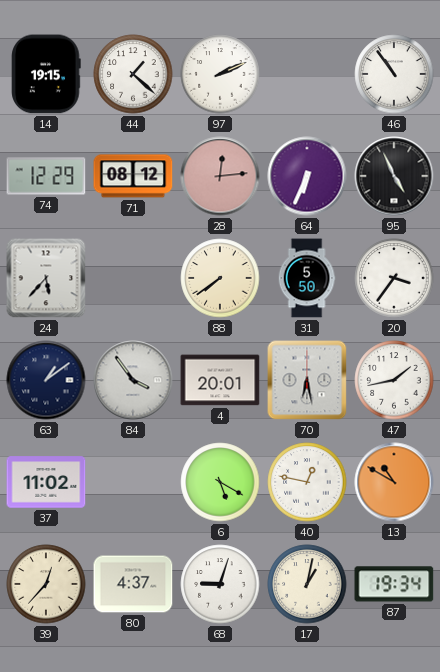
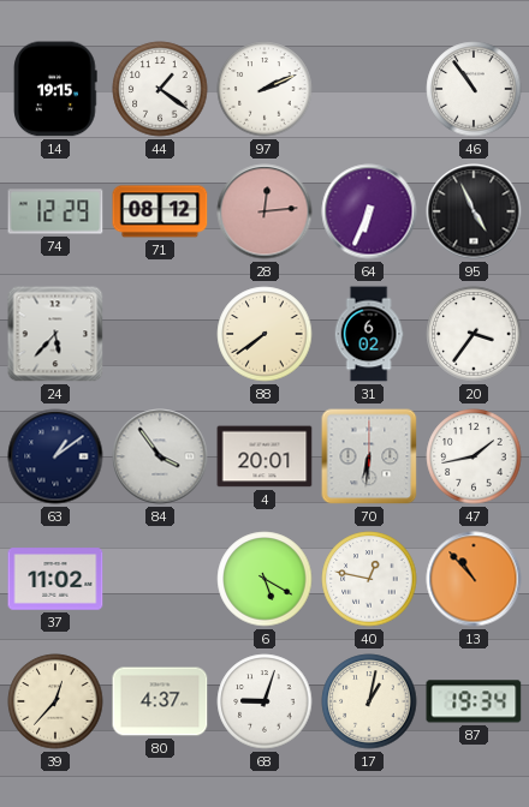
44: 1:22 -> 1:21 (160, 89)
31: 5:50 -> 6:02 (369, 334)
70: 6:28 -> 6:31 (369, 456)
13: 10:50 -> 10:53 (474, 579)
